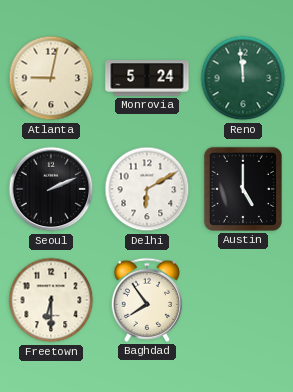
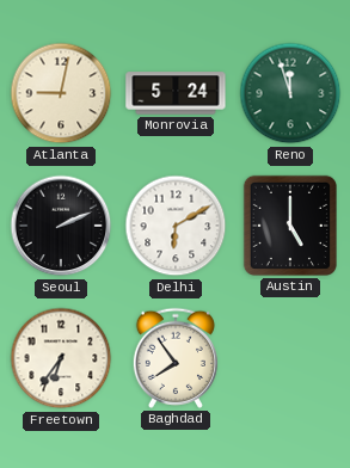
Reno: 11:59 -> 11:57 (290, 93)
Freetown: 6:30 -> 6:36 (61, 358)
